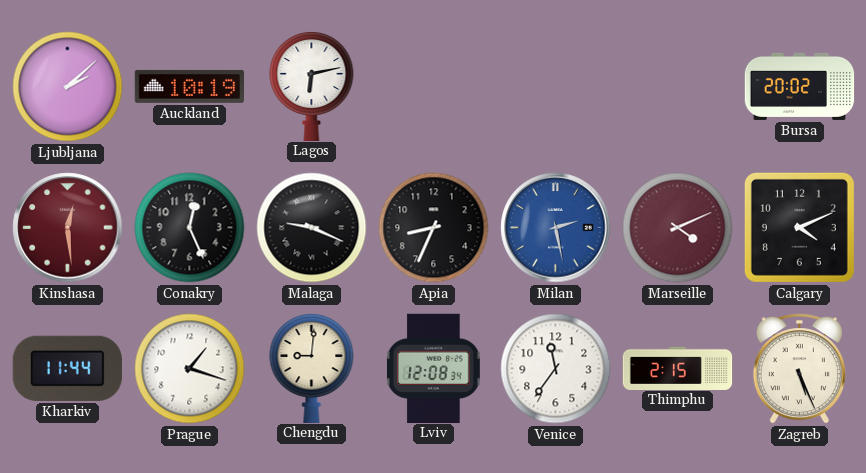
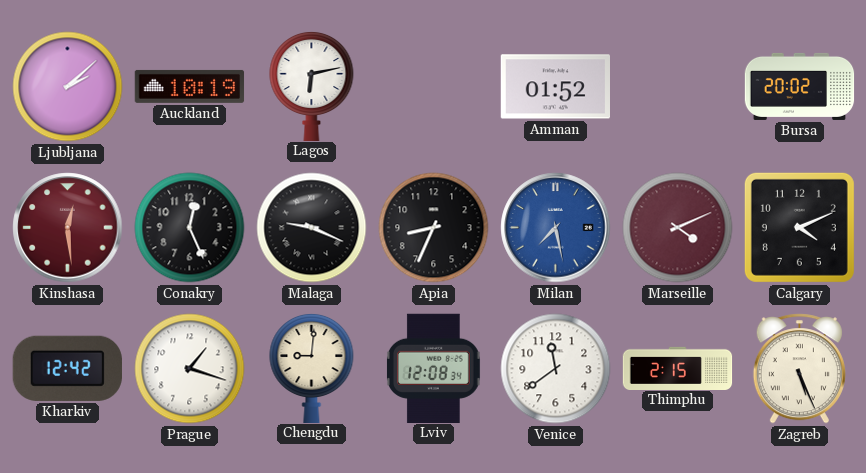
Amman: none -> 01:52 (555, 87)
Milan: 2:28 -> 7:28 (556, 228)
Kharkiv: 11:44 -> 12:42 (67, 368)
Venice: 11:36 -> 11:39 (556, 369)
